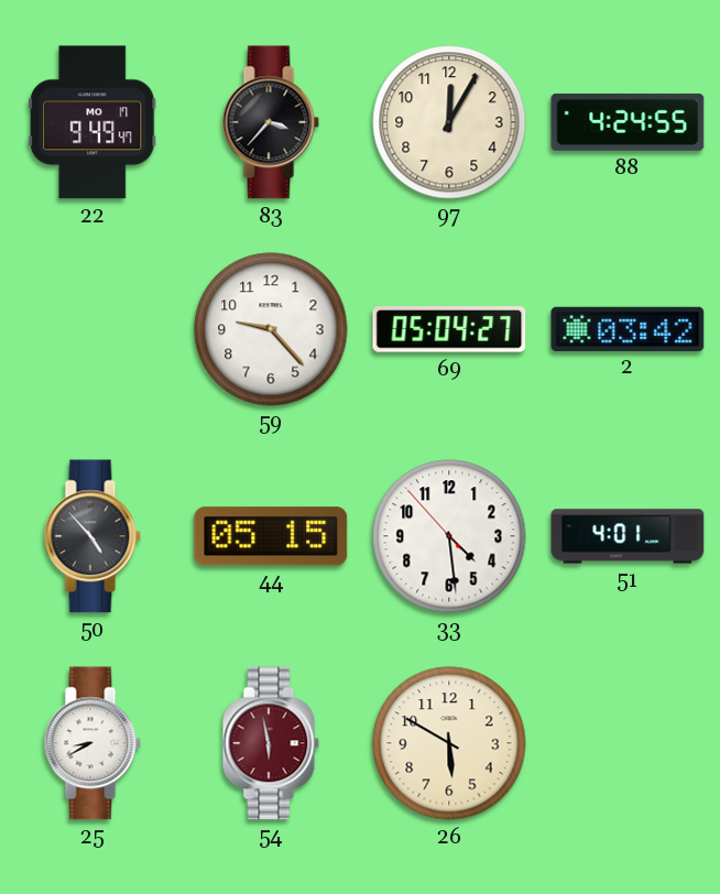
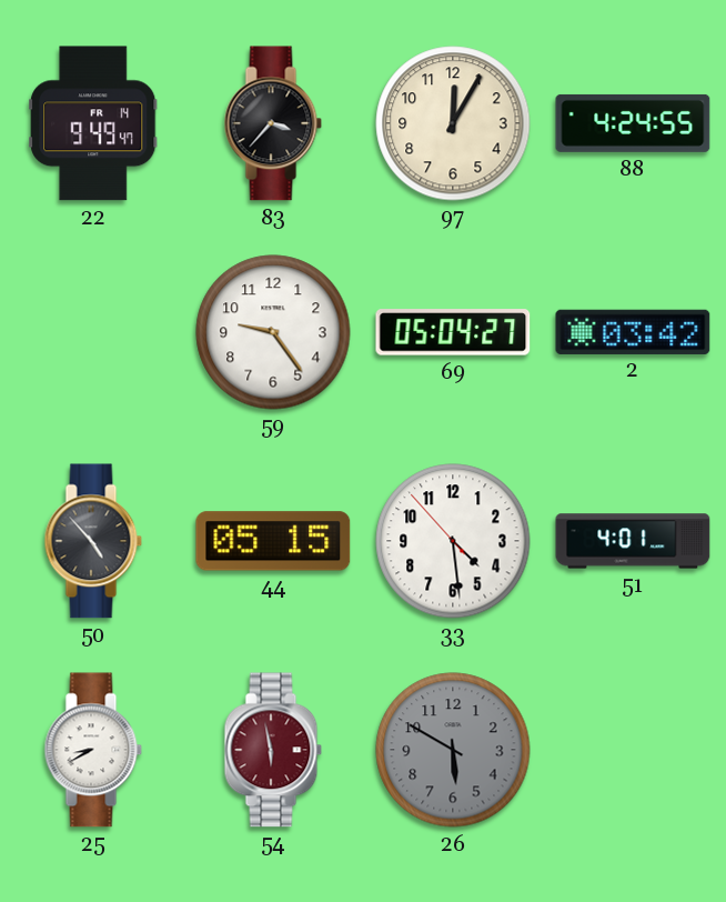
22 date: MO 17 -> FR 14 (93, 123)
59: 9:23 -> 9:24 (273, 332)
26 dial: cream -> grey (453, 750)
